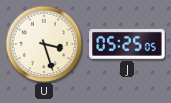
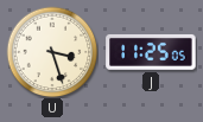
J: 05:25 -> 11:25 (151, 52)
